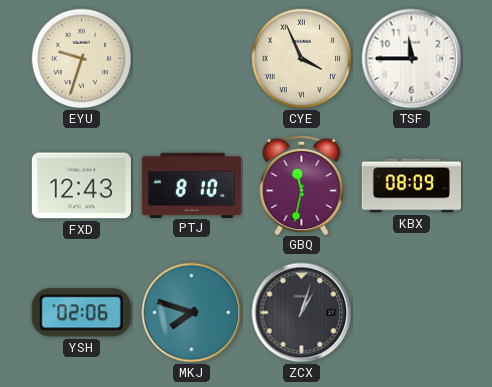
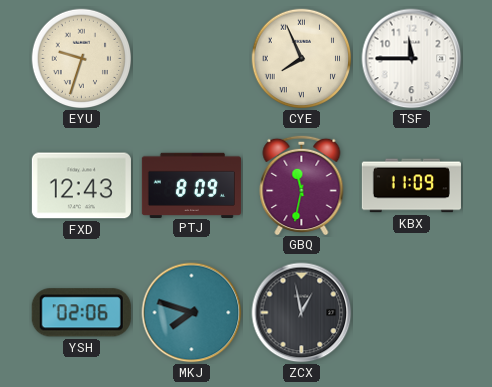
CYE: 3:56 -> 7:56 (302, 59)
PTJ: 8:10 -> 8:09 (191, 185)
KBX: 08:09 -> 11:09 (411, 186)
ZCX: 1:03 -> 12:58 (302, 313)
